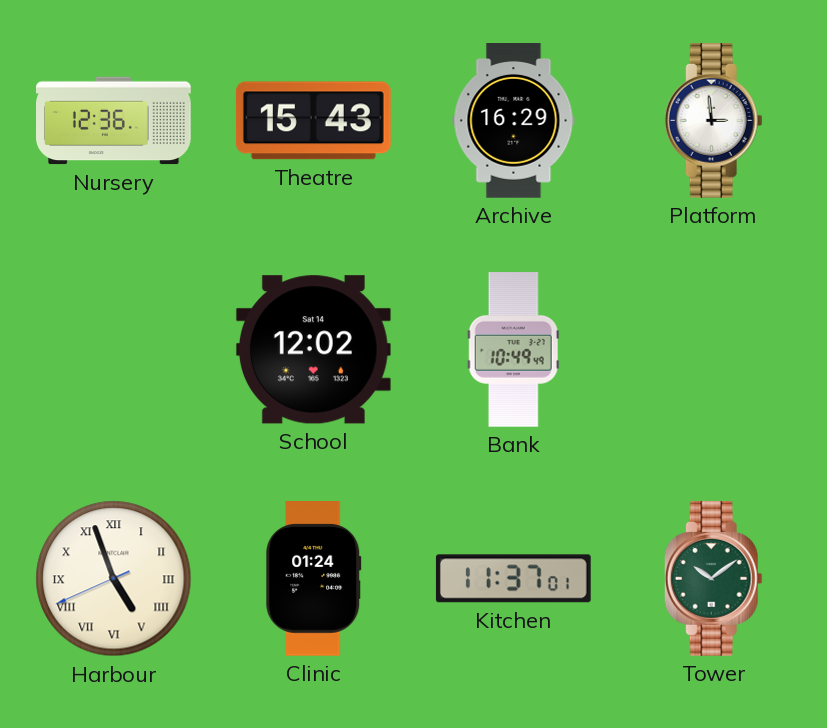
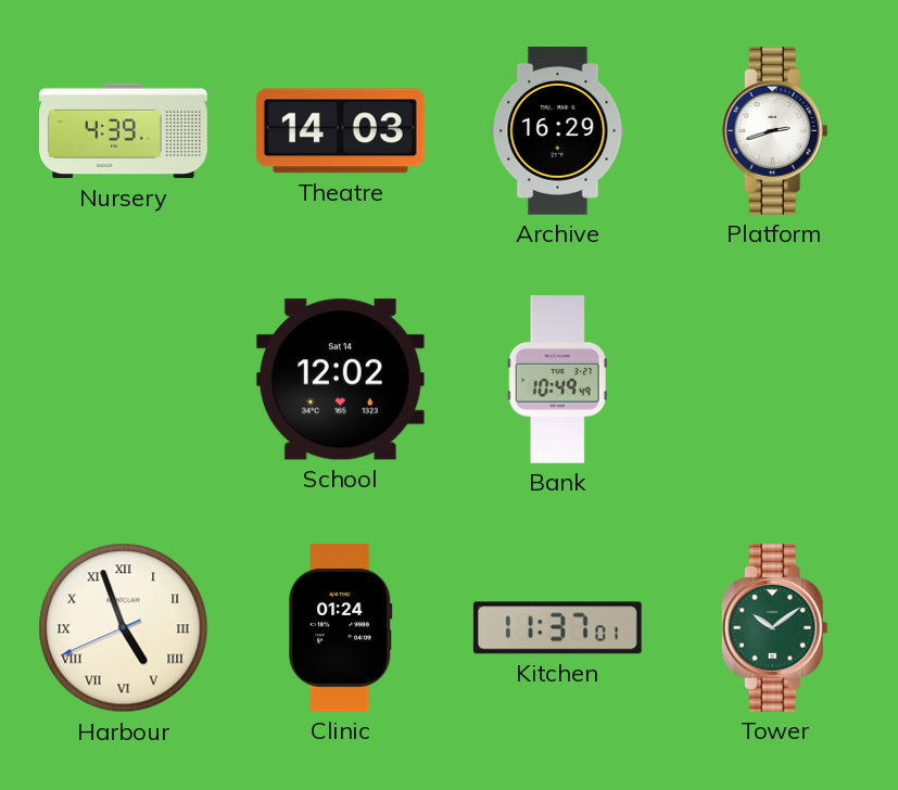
Nursery: 12:36 -> 4:39 (124, 131)
Theatre: 15:43 -> 14:03 (340, 131)
Platform: 2:59 -> 2:42 (774, 131)
